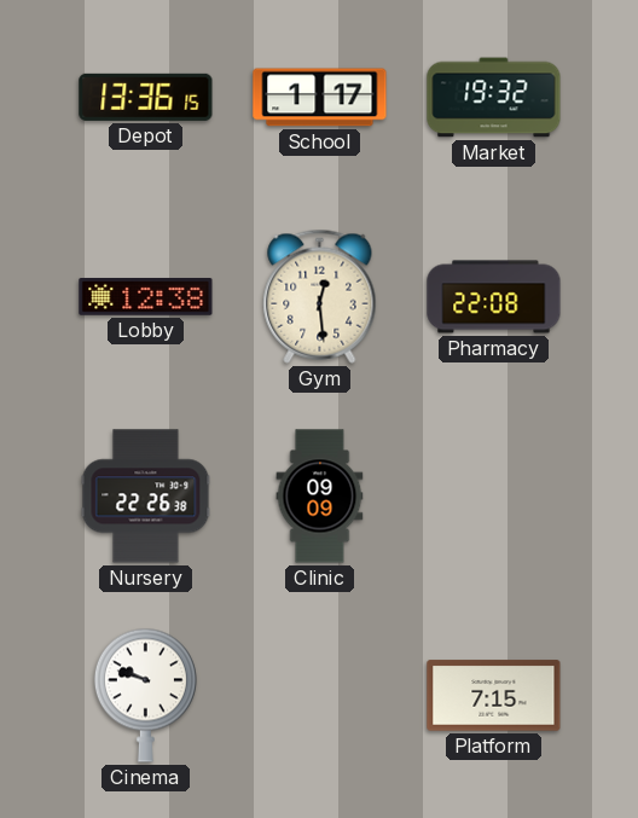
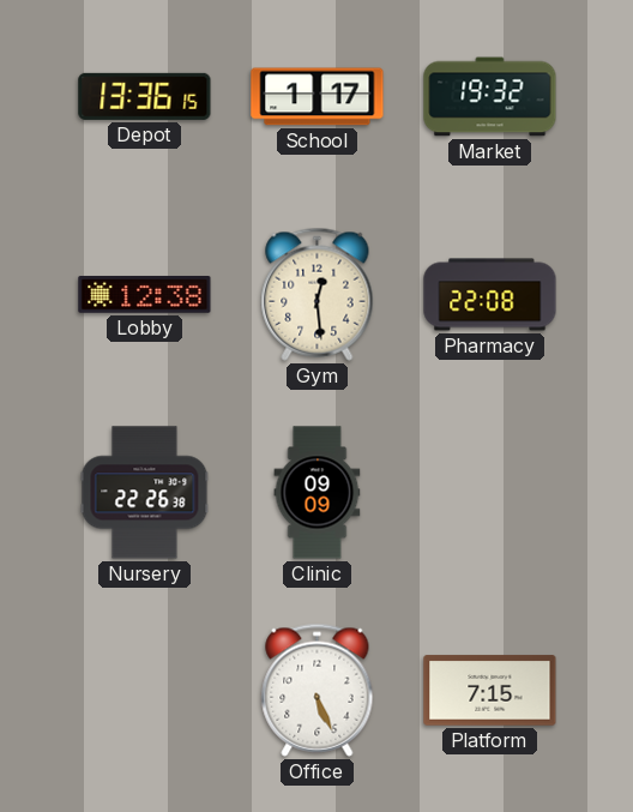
Cinema: 9:48 -> none (145, 695)
Office: none -> 5:26 (318, 690)
